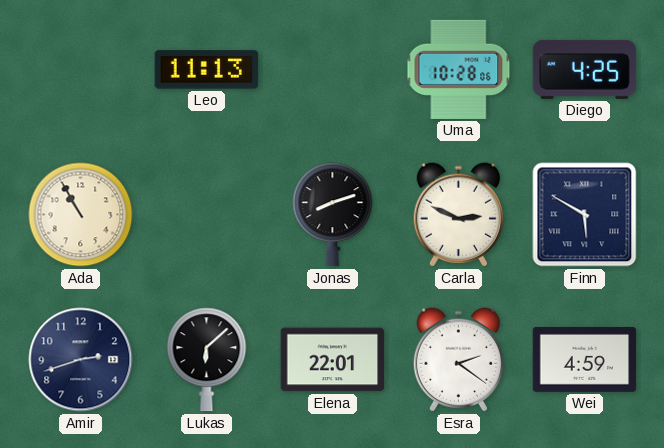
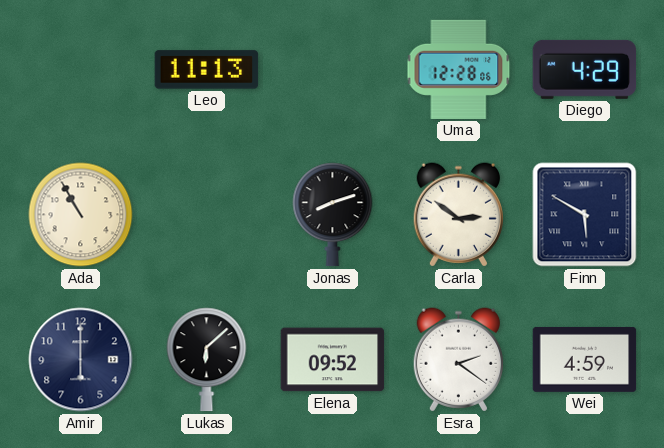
Uma: 10:28 -> 12:28 (459, 69)
Diego: 4:25 -> 4:29 (585, 69)
Carla: 2:49 -> 2:51 (458, 215)
Amir: 2:42 -> 6:00 (81, 360)
Elena: 22:01 -> 09:52 (333, 360)
